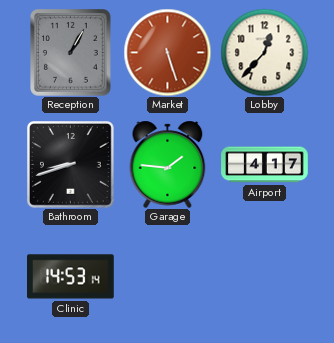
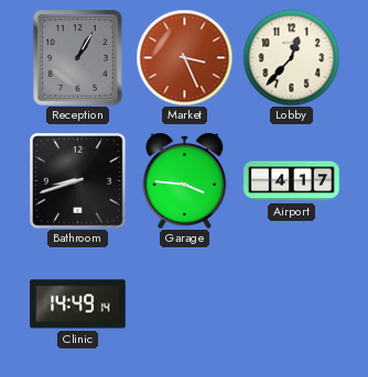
Market: 5:27 -> 3:26 (184, 57)
Garage: 1:46 -> 3:46 (185, 180)
Clinic: 14:53 -> 14:49 (78, 304)
